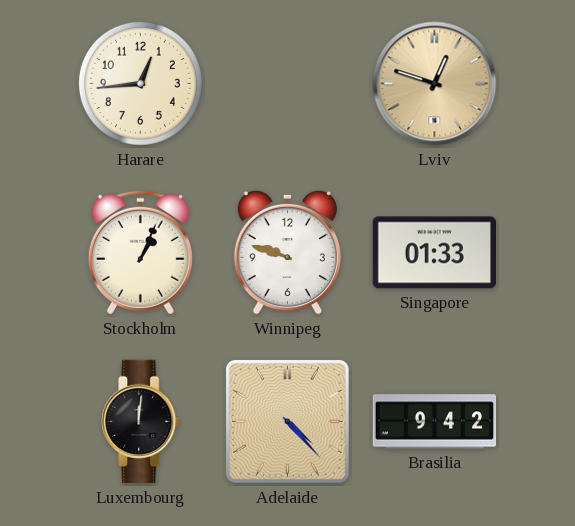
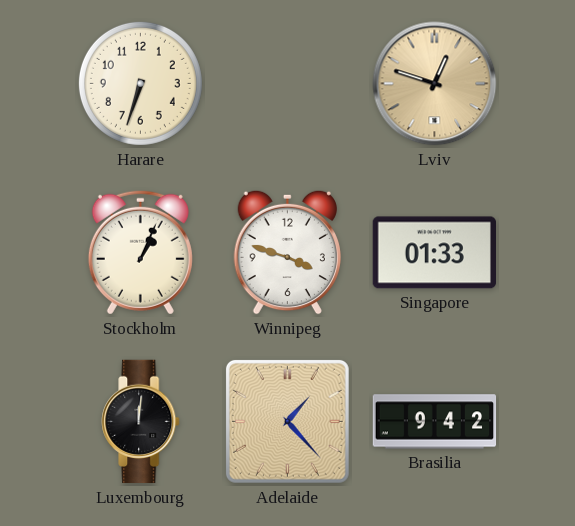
Harare: 12:44 -> 6:33 (140, 83)
Winnipeg: 9:48 -> 3:48 (287, 252)
Adelaide: 4:23 -> 1:23 (287, 421)
